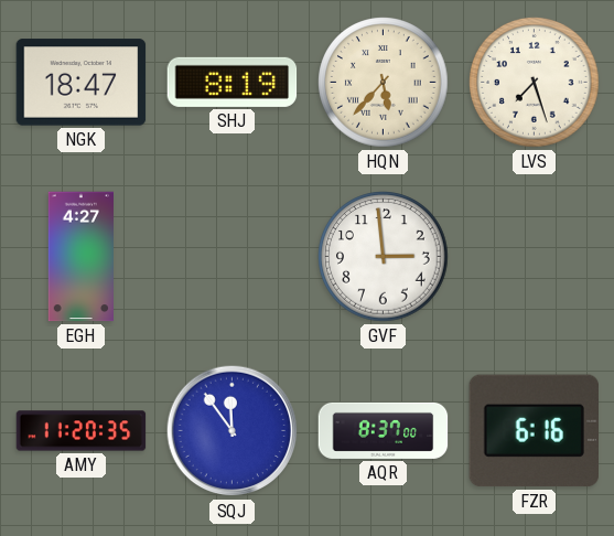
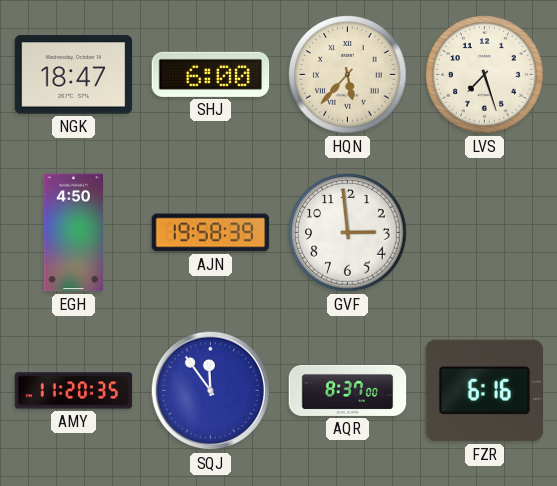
SHJ: 8:19 -> 6:00 (211, 74)
EGH: 4:27 -> 4:50 (73, 233)
AJN: none -> 19:58 (211, 233)
